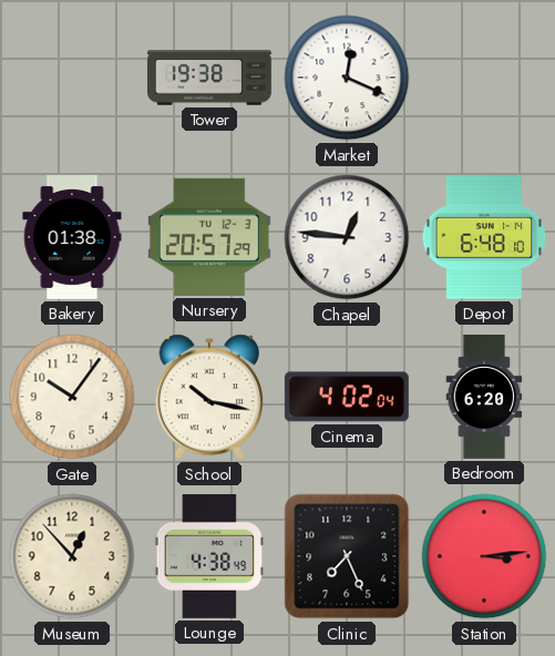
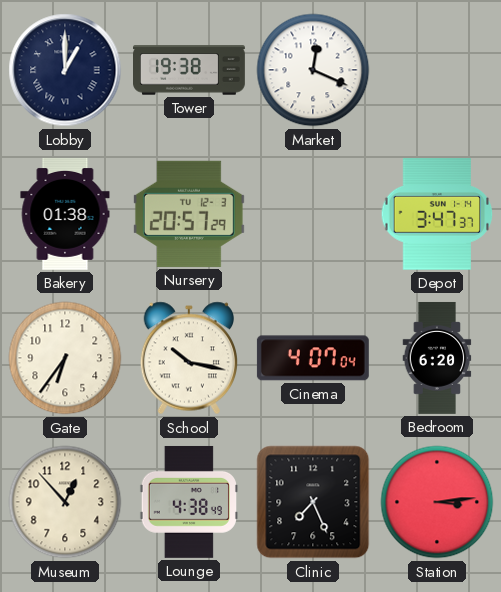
Lobby: none -> 1:00 (65, 70)
Chapel: 12:46 -> none (347, 237)
Depot: 6:48 -> 3:47 (437, 214)
Gate: 10:06 -> 6:36 (65, 358)
Cinema: 4:02 -> 4:07 (313, 358)
